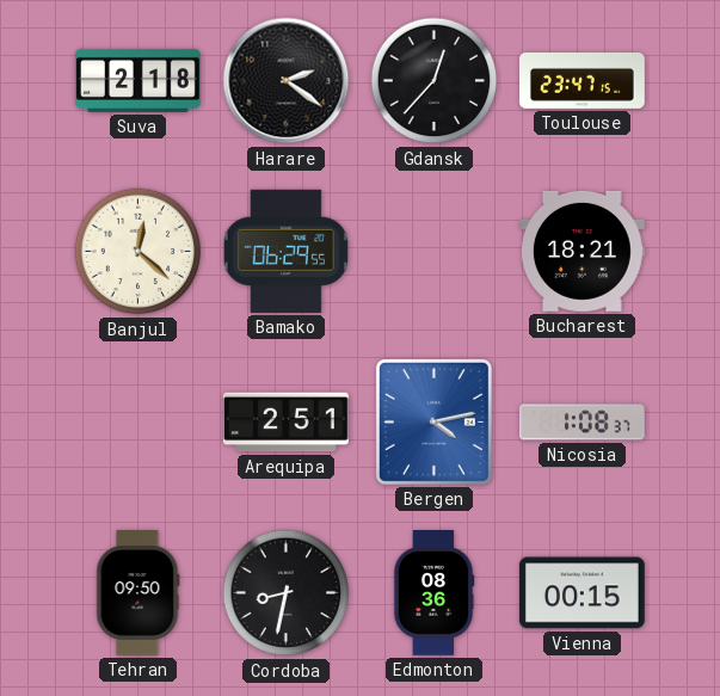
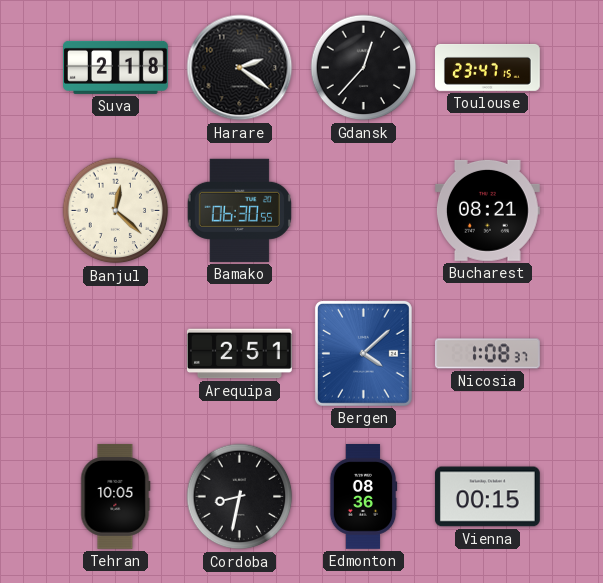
Bamako: 06:29 -> 06:30 (239, 210)
Bucharest: 18:21 -> 08:21 (487, 210)
Bergen: 4:13 -> 4:08 (363, 353)
Tehran: 09:50 -> 10:05 (116, 496)
